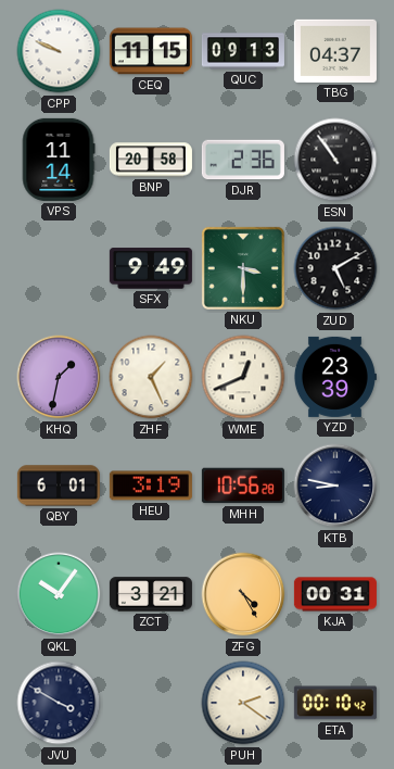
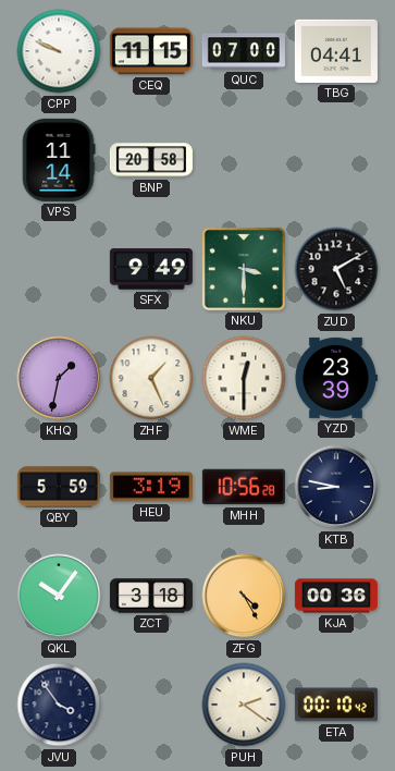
QUC: 09:13 -> 07:00 (244, 51)
TBG: 04:37 -> 04:41 (336, 51)
DJR: 2:36 -> none (243, 160)
ESN: 10:54 -> none (335, 160)
WME: 12:41 -> 12:30 (244, 378)
QBY: 6:01 -> 5:59 (59, 487)
ZCT: 3:21 -> 3:18 (151, 596)
KJA: 00:31 -> 00:36 (336, 596)
JVU: 3:50 -> 3:54 (59, 705)
